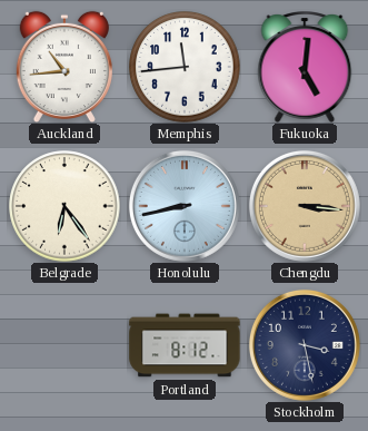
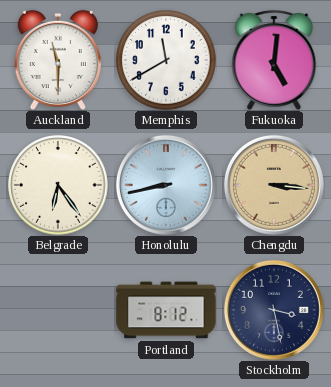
Auckland: 10:44 -> 11:30 (58, 60)
Memphis: 11:44 -> 11:40 (166, 60)
